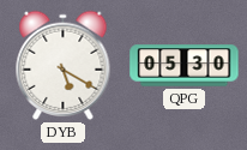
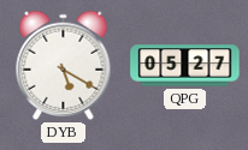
QPG: 05:30 -> 05:27 (185, 66)
